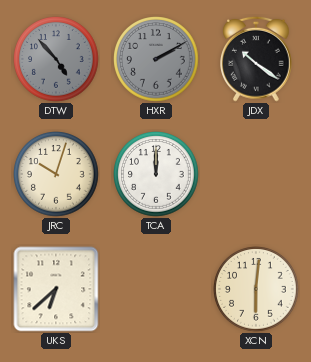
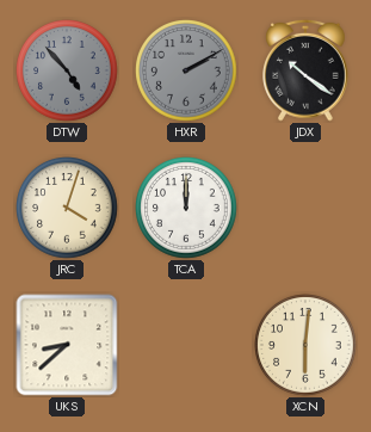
JRC: 10:03 -> 4:03 (68, 209)
UKS: 6:38 -> 8:38 (67, 345)
